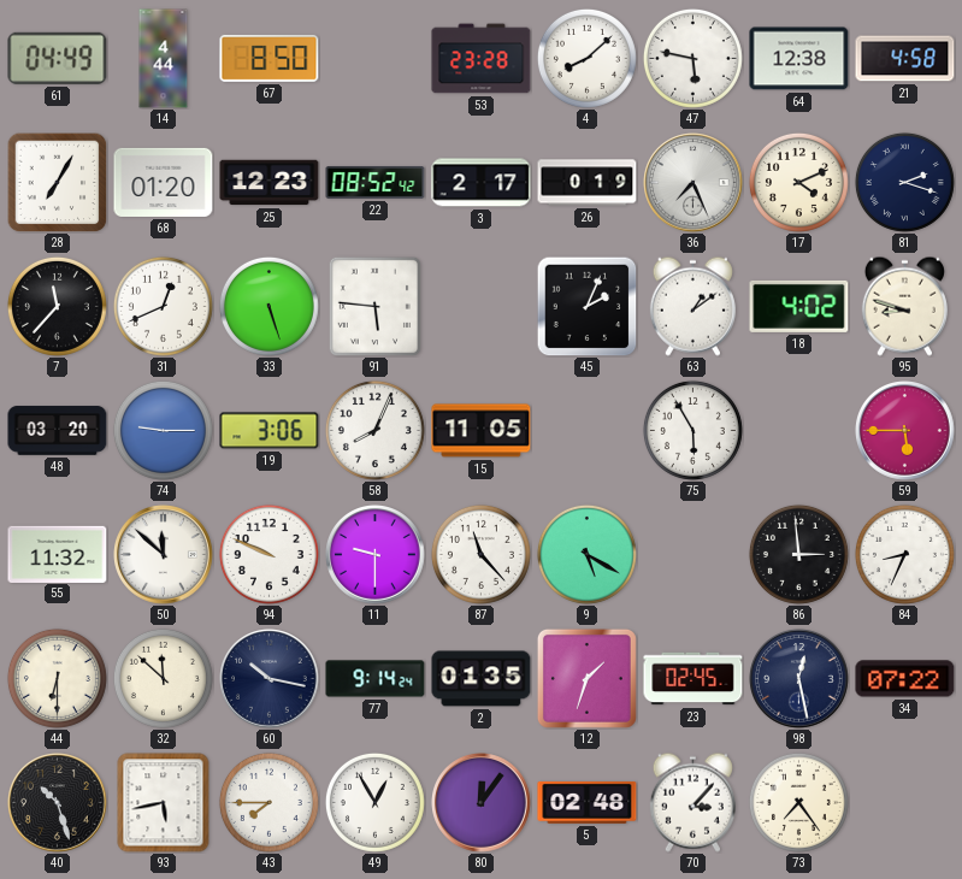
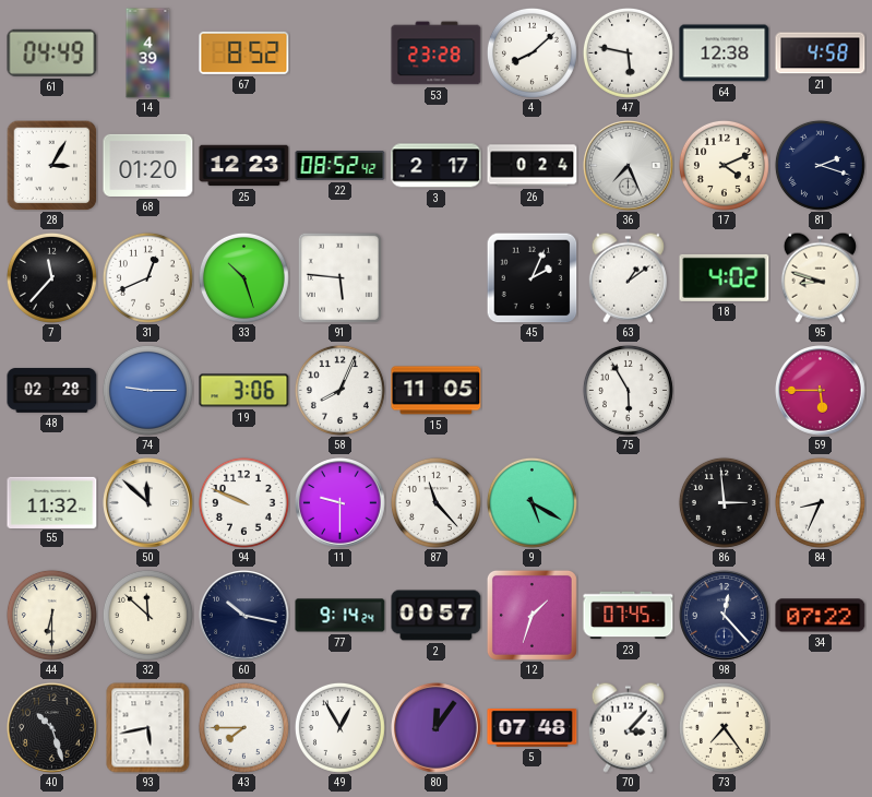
14: 4:44 -> 4:39 (148, 53)
67: 8:50 -> 8:52 (244, 52)
28: 7:05 -> 3:05 (51, 165)
26: 0:19 -> 0:24 (533, 166)
33: 5:27 -> 10:27 (243, 277)
48: 03:20 -> 02:28 (52, 391)
2: 01:35 -> 00:57 (437, 616)
23: 02:45 -> 07:45 (629, 616)
98: 12:28 -> 12:23 (725, 616)
5: 02:48 -> 07:48 (533, 727)
